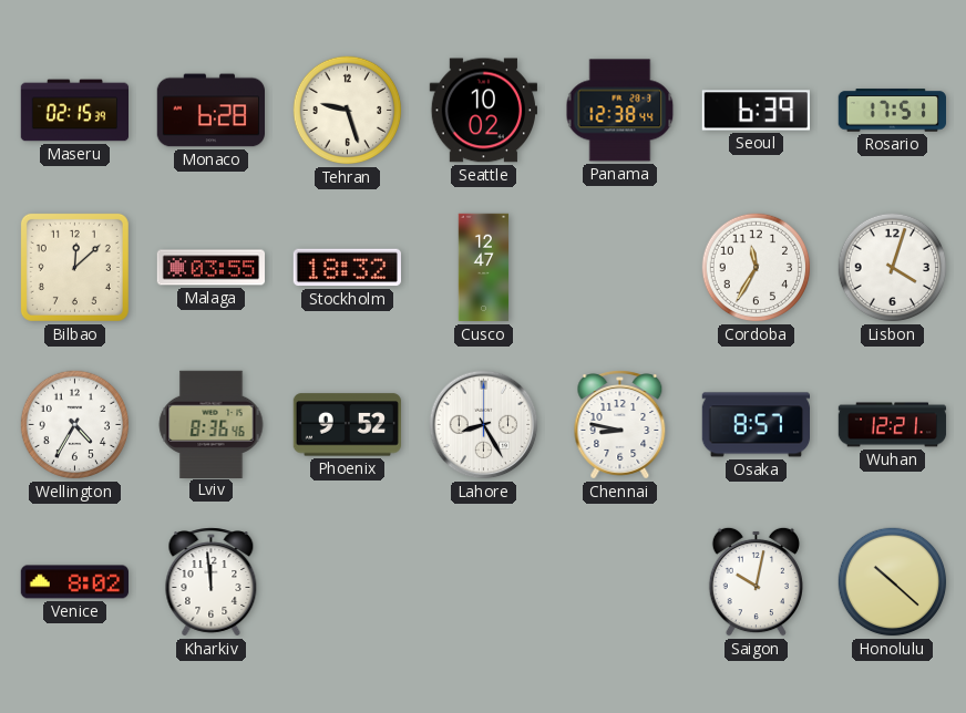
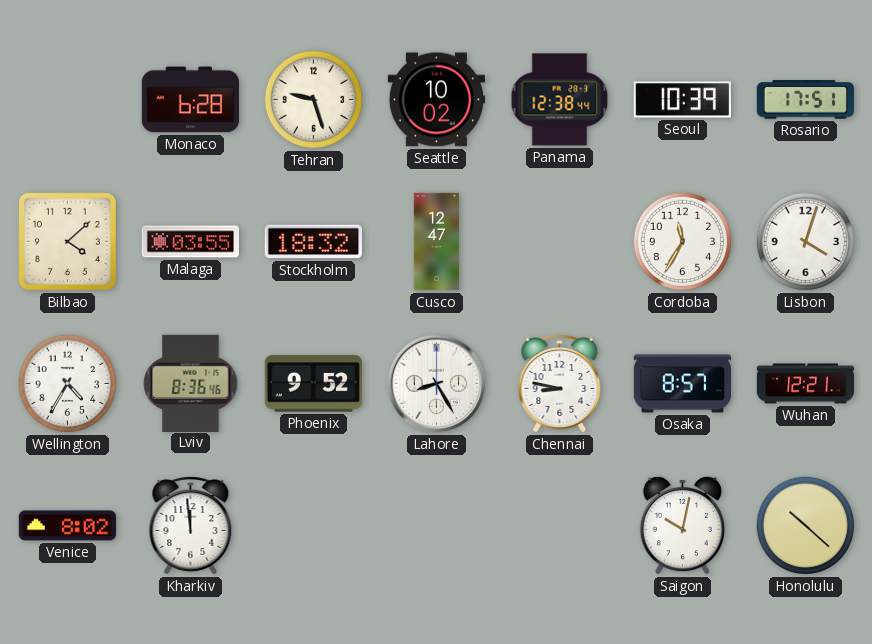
Maseru: 02:15 -> none (74, 111)
Seoul: 6:39 -> 10:39 (682, 100)
Bilbao: 12:08 -> 4:08 (67, 241)
